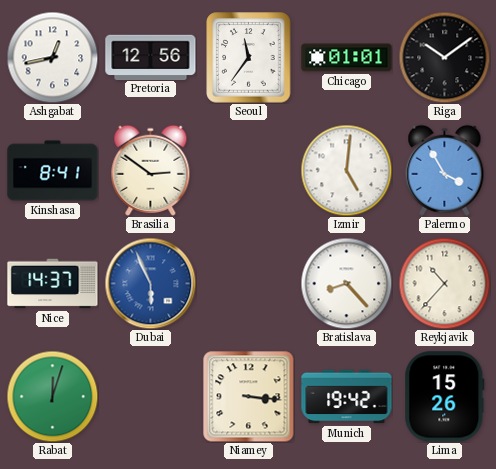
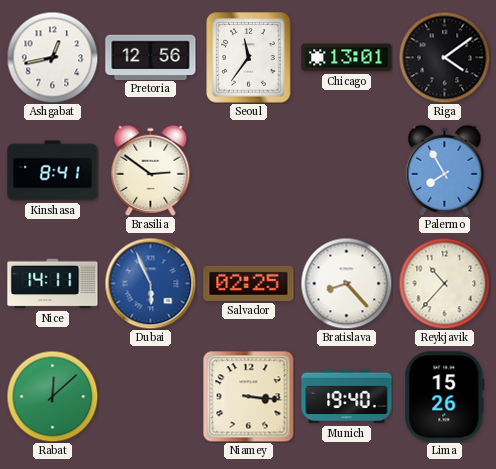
Chicago: 01:01 -> 13:01 (347, 58)
Riga: 10:09 -> 4:09 (444, 57)
Izmir: 5:01 -> none (346, 170)
Palermo: 3:55 -> 7:55 (445, 170)
Nice: 14:37 -> 14:11 (53, 284)
Salvador: none -> 02:25 (249, 283)
Rabat: 12:03 -> 12:08 (52, 396)
Munich: 19:42 -> 19:40 (347, 397)
